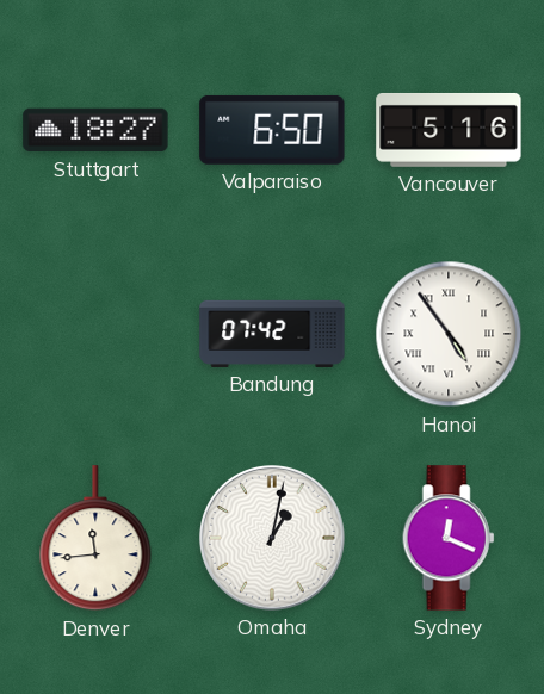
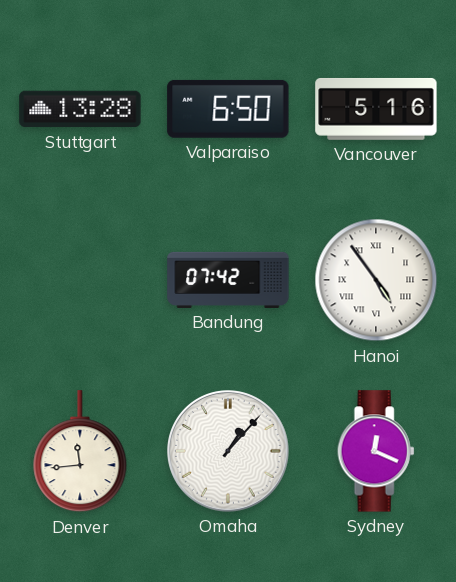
Stuttgart: 18:27 -> 13:28 (80, 109)
Omaha: 1:02 -> 1:07 (229, 452)
